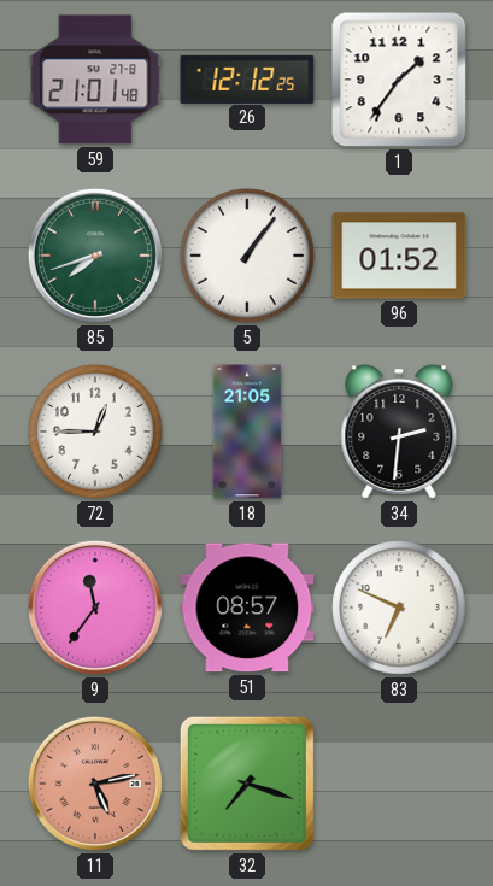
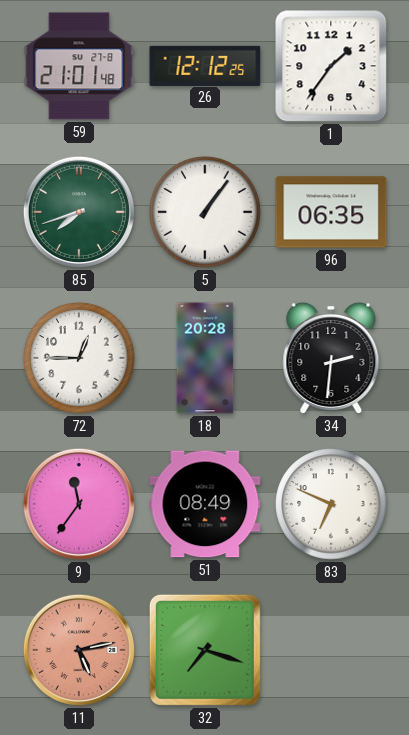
96: 01:52 -> 06:35 (331, 212)
18: 21:05 -> 20:28 (205, 358)
51: 08:57 -> 08:49 (205, 504)
